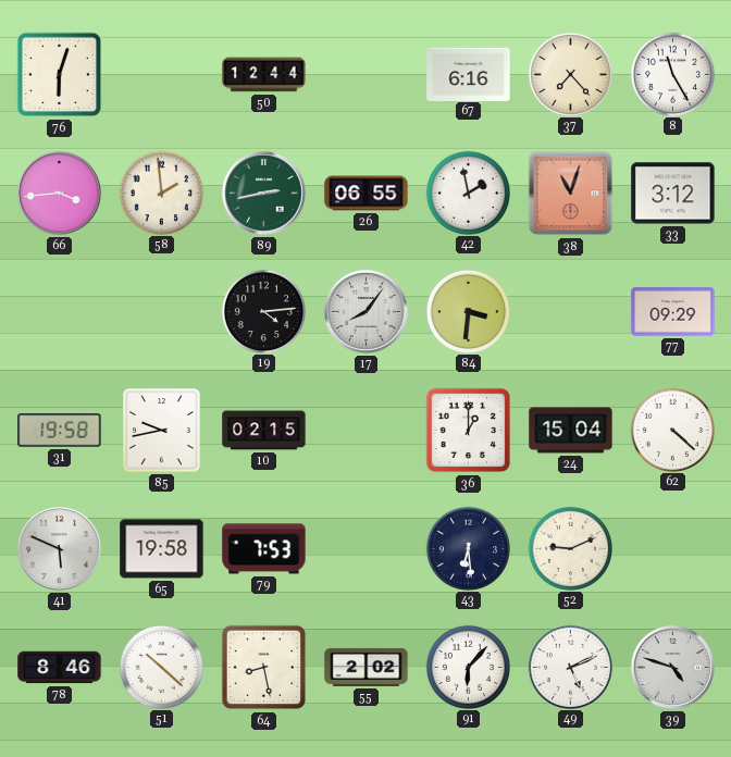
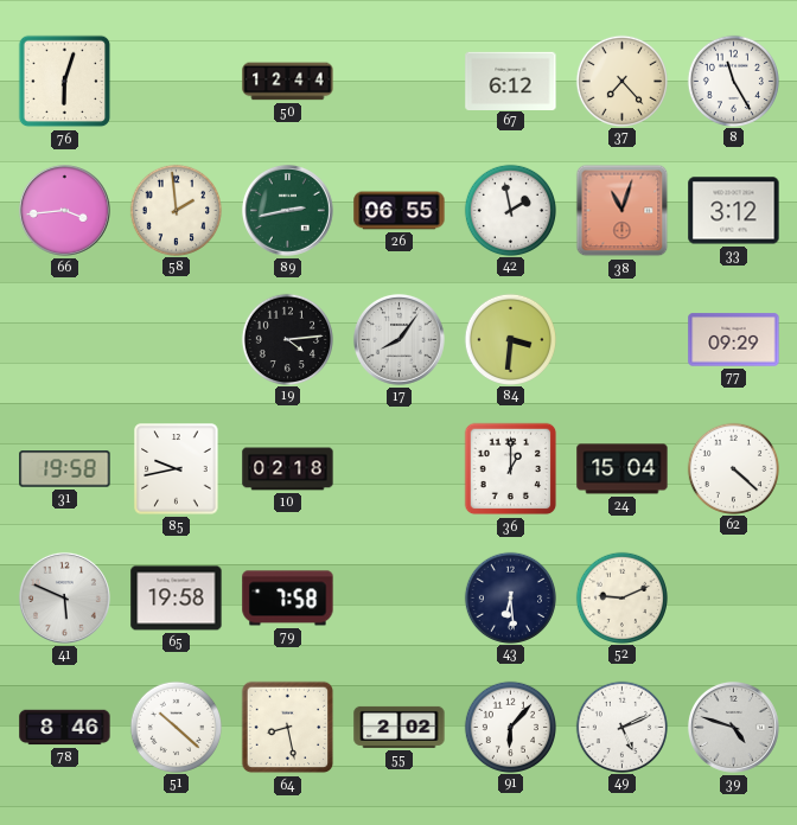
67: 6:16 -> 6:12 (511, 81)
10: 02:15 -> 02:18 (288, 469)
79: 7:53 -> 7:58 (288, 599)
